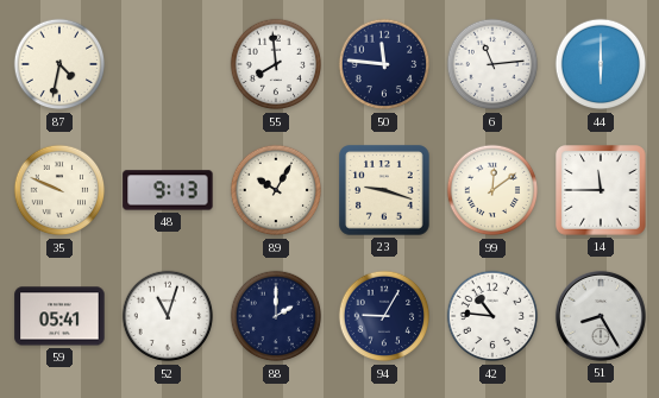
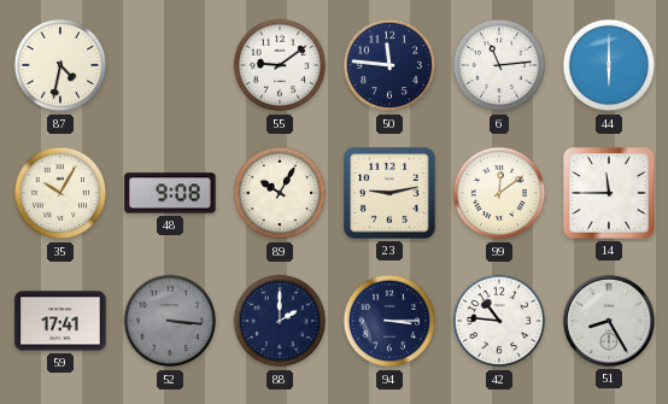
55: 7:59 -> 9:09 (280, 65)
35: 9:49 -> 10:05 (60, 193)
48: 9:13 -> 9:08 (170, 193)
23: 9:18 -> 9:13 (389, 193)
59: 05:41 -> 17:41 (60, 321)
52: 11:03 -> 3:16 (170, 321)
52 dial: white -> grey (170, 321)
94: 9:05 -> 3:15 (389, 321)
